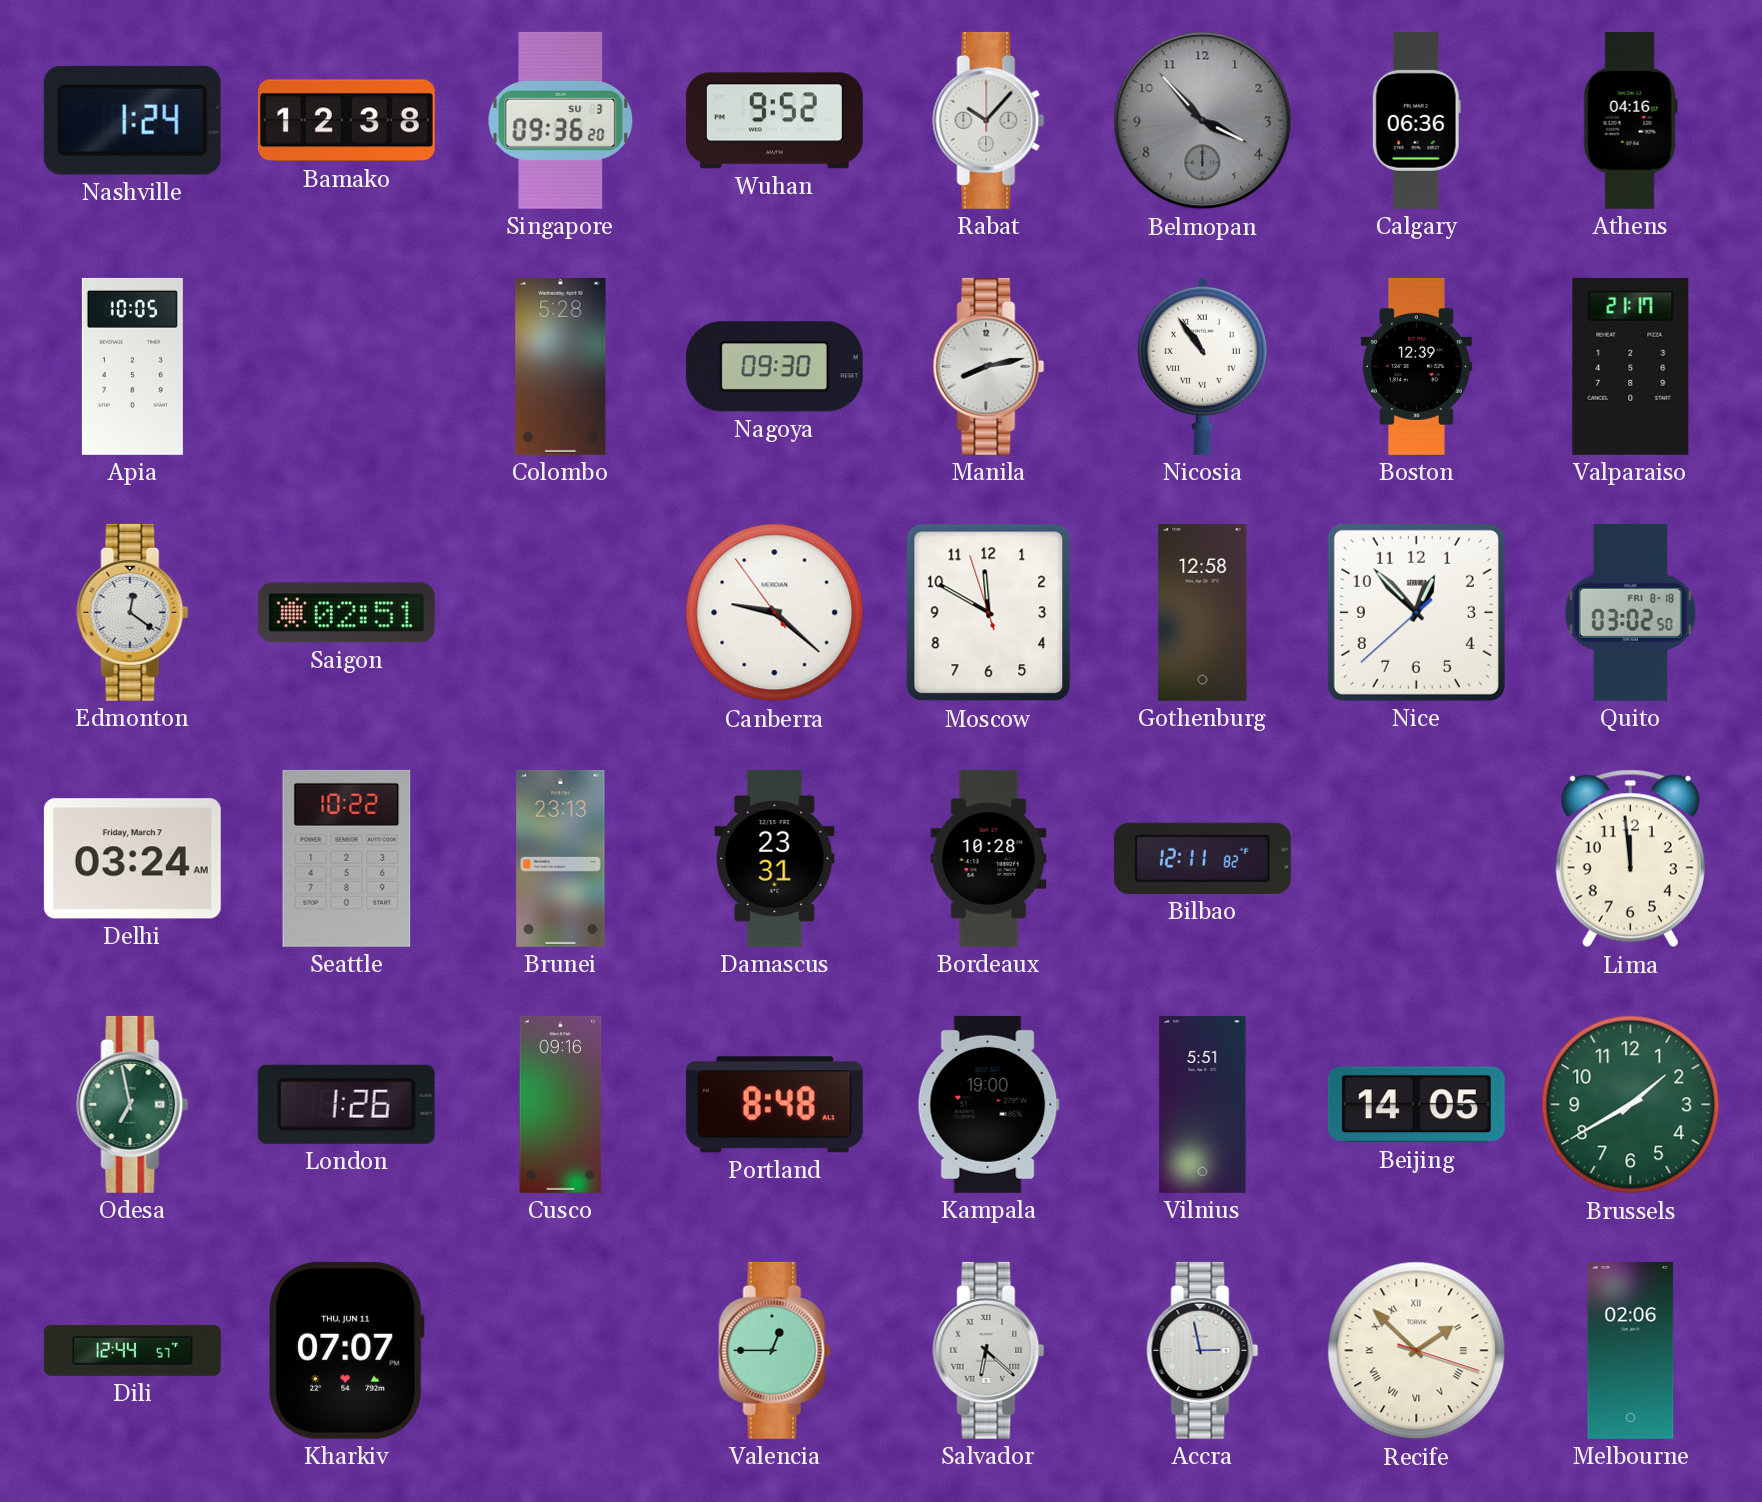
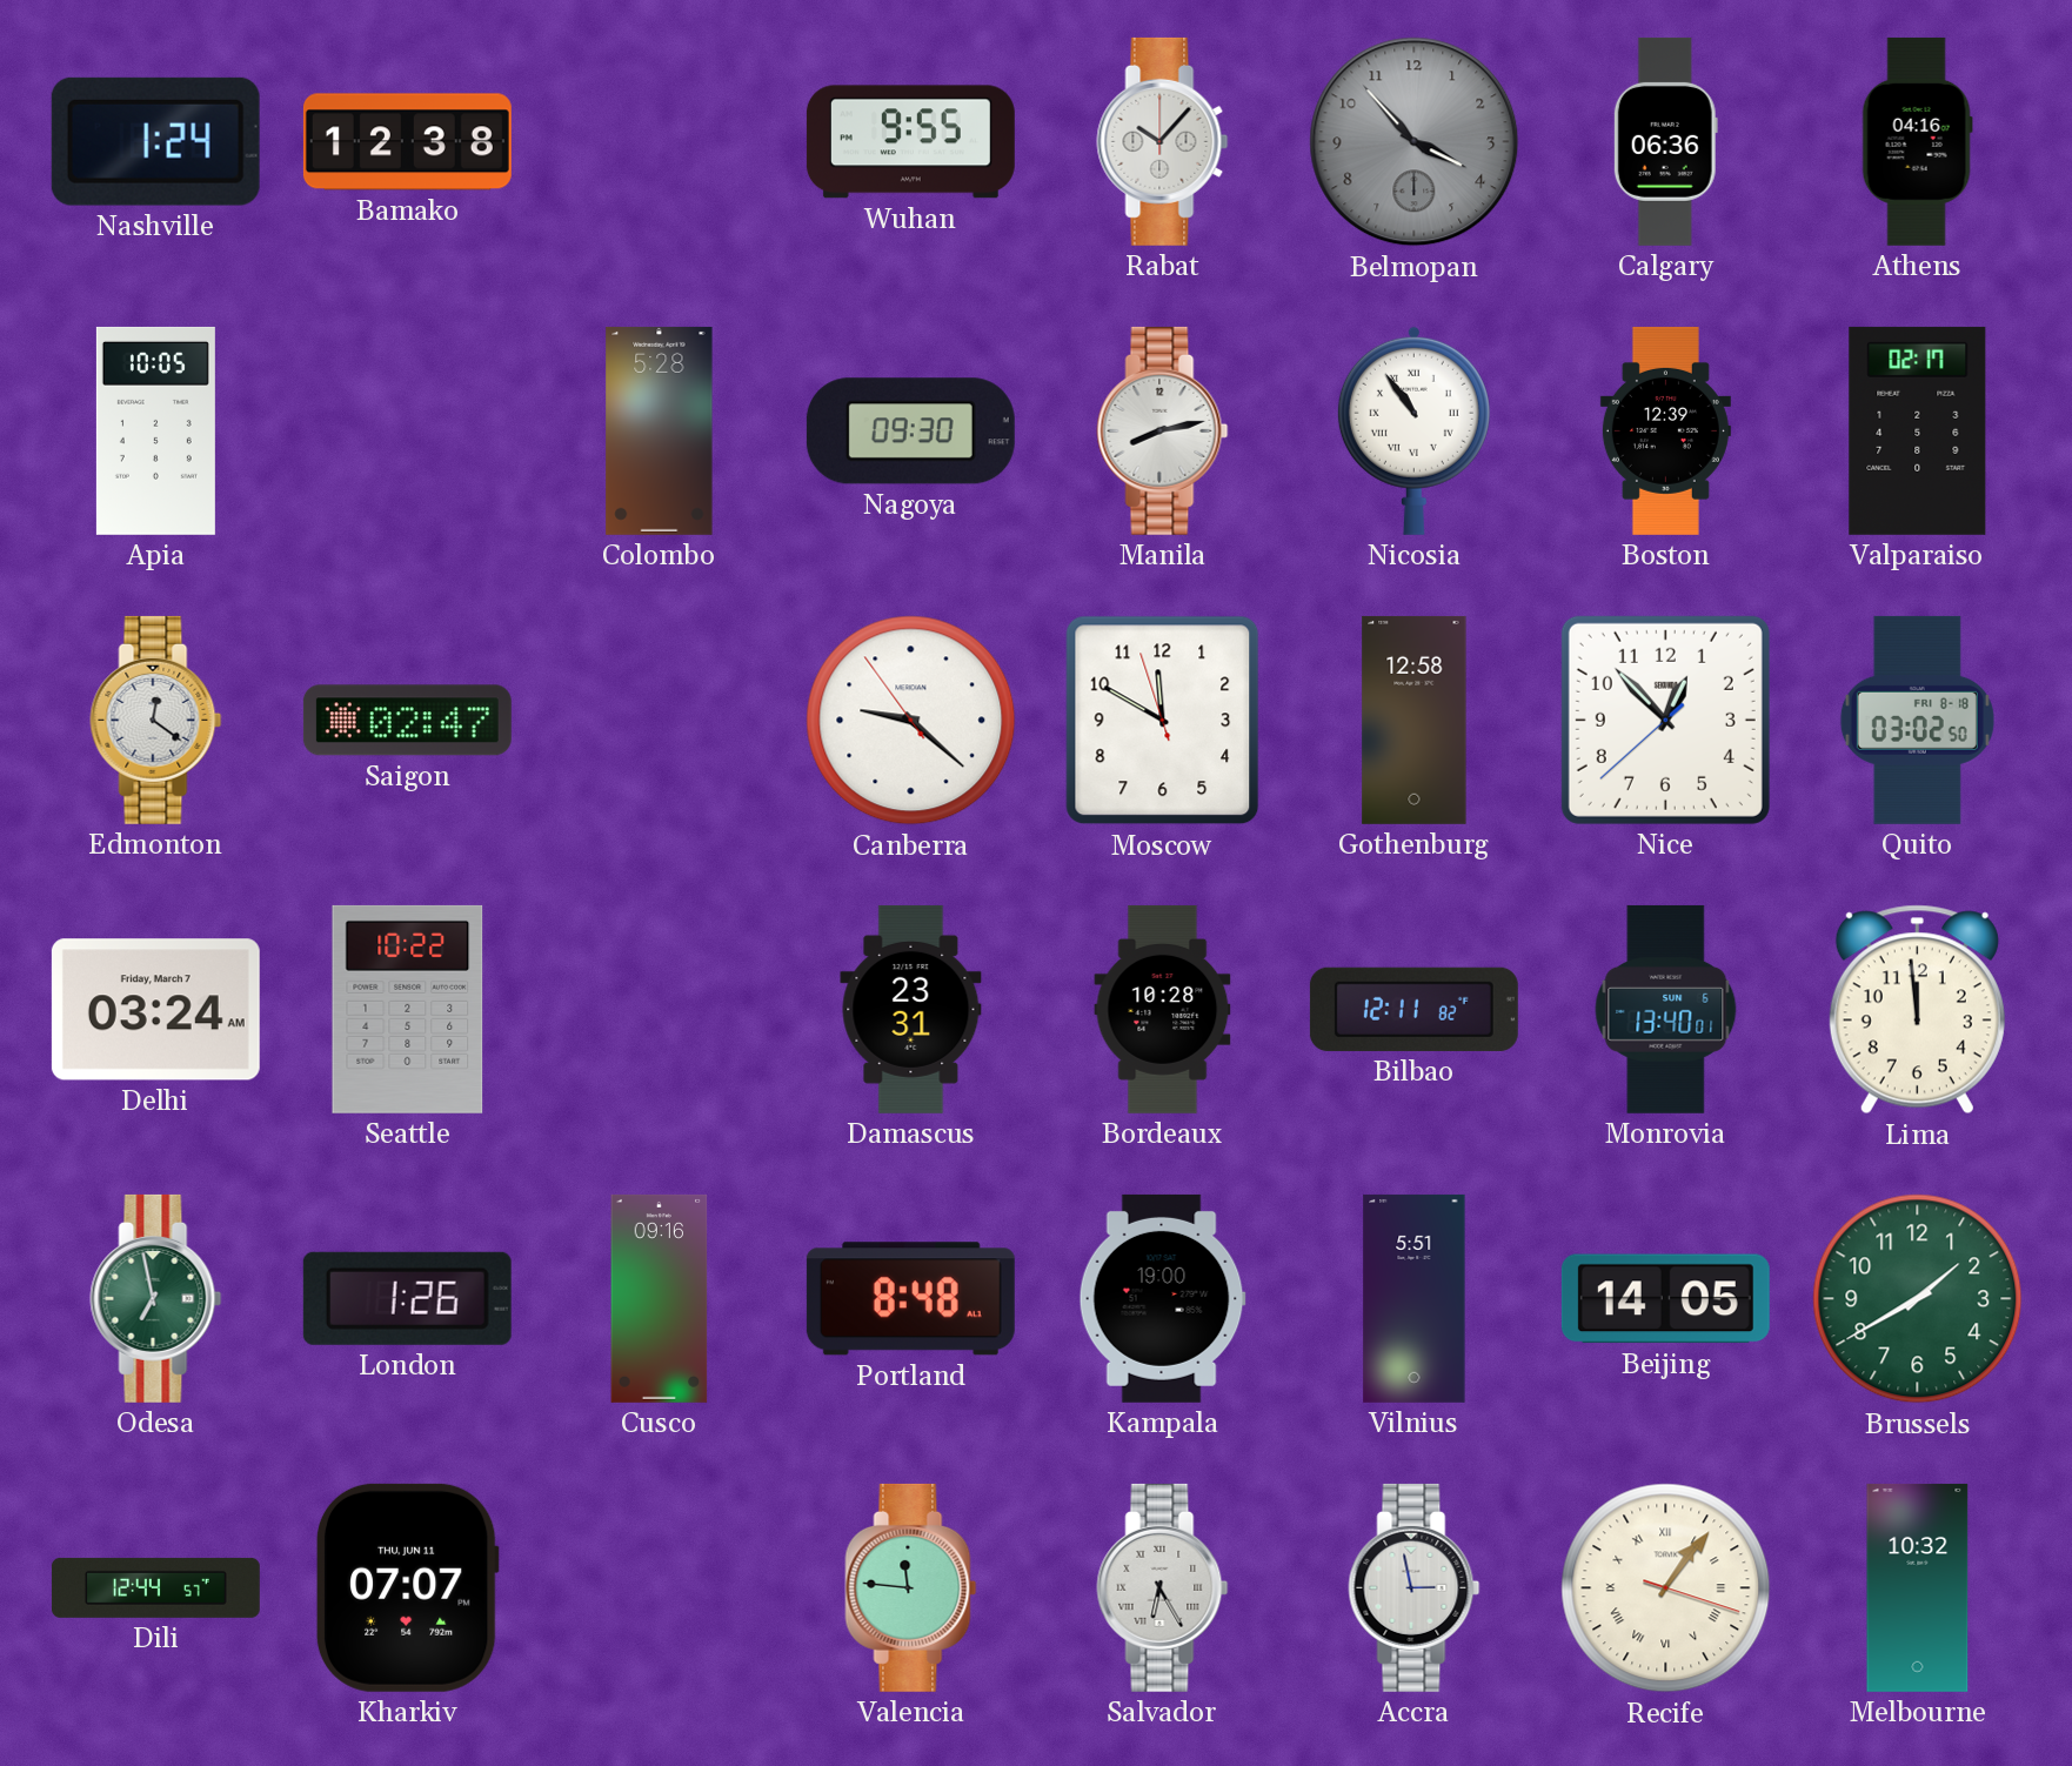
Singapore: 09:36 -> none (561, 120)
Wuhan: 9:52 -> 9:55 (910, 142)
Valparaiso: 21:17 -> 02:17 (1918, 430)
Saigon: 02:51 -> 02:47 (407, 721)
Brunei: 23:13 -> none (561, 858)
Monrovia: none -> 13:40 (1666, 1009)
Valencia: 12:45 -> 11:46 (911, 1587)
Salvador: 6:22 -> 6:25 (1163, 1587)
Recife: 1:52 -> 1:06 (1666, 1588)
Melbourne: 02:06 -> 10:32 (1918, 1587)
